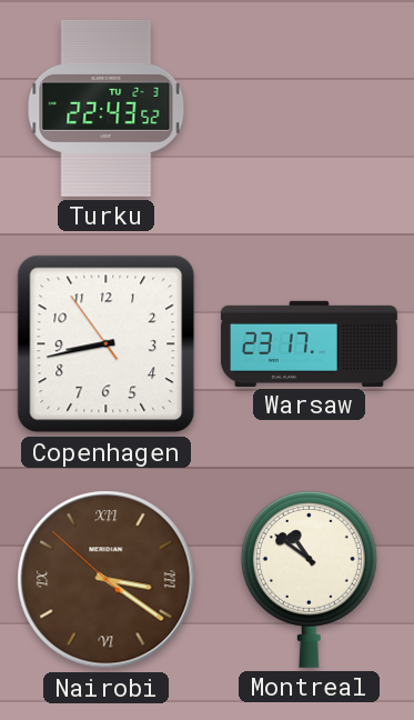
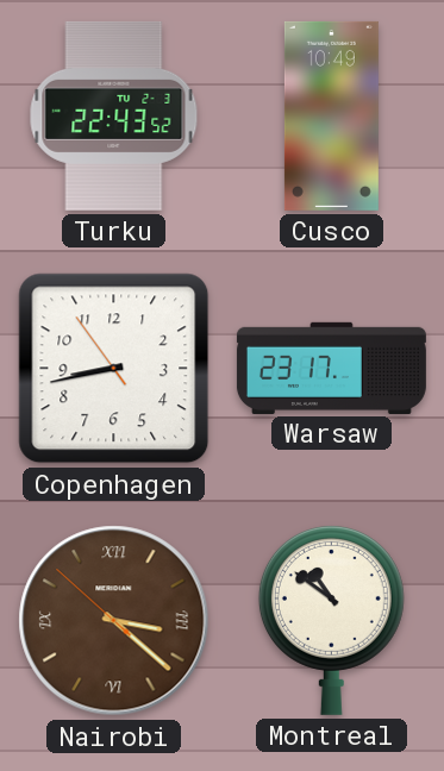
Cusco: none -> 10:49 (331, 115)
Nairobi: 3:20 -> 3:21 (114, 621)
